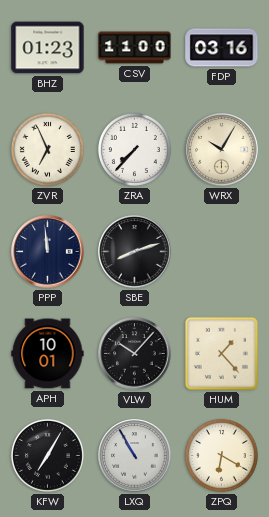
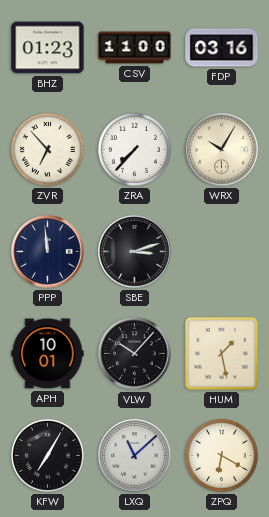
ZVR: 6:56 -> 6:53 (47, 149)
SBE: 8:12 -> 3:12 (135, 252)
HUM: 1:23 -> 1:28 (221, 353)
LXQ: 10:55 -> 11:08 (135, 456)
